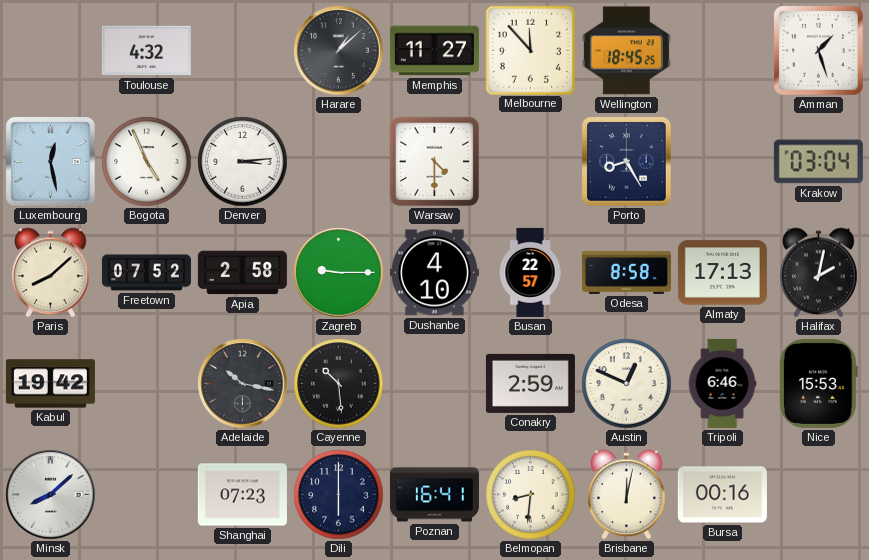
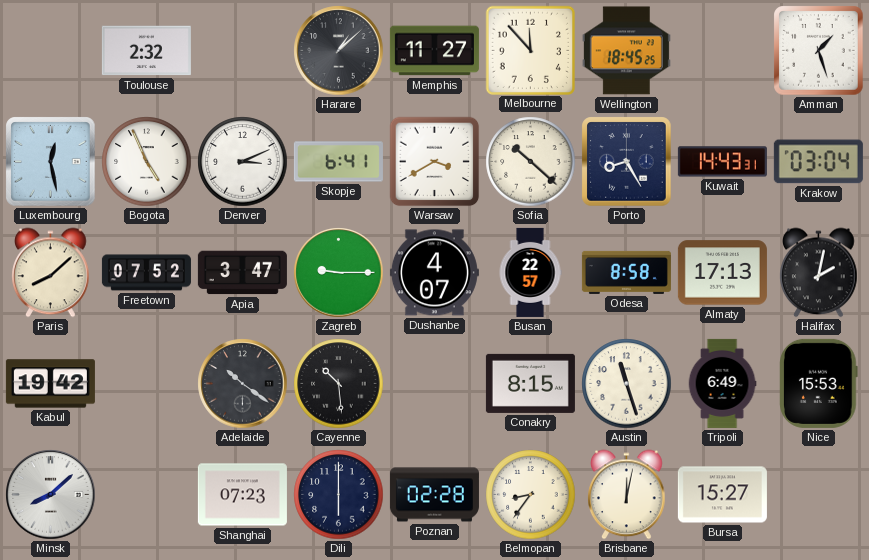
Toulouse: 4:32 -> 2:32 (146, 51)
Denver: 3:14 -> 3:11 (243, 162)
Skopje: none -> 6:41 (338, 162)
Warsaw: 4:30 -> 3:40 (435, 162)
Sofia: none -> 10:22 (531, 162)
Kuwait: none -> 14:43 (722, 162)
Apia: 2:58 -> 3:47 (242, 273)
Dushanbe: 4:10 -> 4:07 (434, 273)
Adelaide: 10:17 -> 10:21 (243, 384)
Conakry: 2:59 -> 8:15 (530, 383)
Austin: 12:49 -> 11:27 (627, 384)
Tripoli: 6:46 -> 6:49 (722, 383)
Poznan: 16:41 -> 02:28 (434, 495)
Belmopan: 8:31 -> 8:36 (531, 495)
Bursa: 00:16 -> 15:27 (722, 495)
